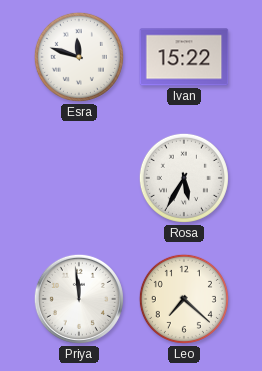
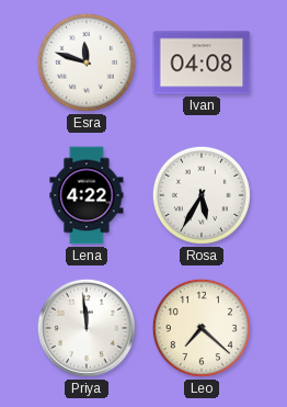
Ivan: 15:22 -> 04:08 (202, 63)
Lena: none -> 4:22 (87, 195)
